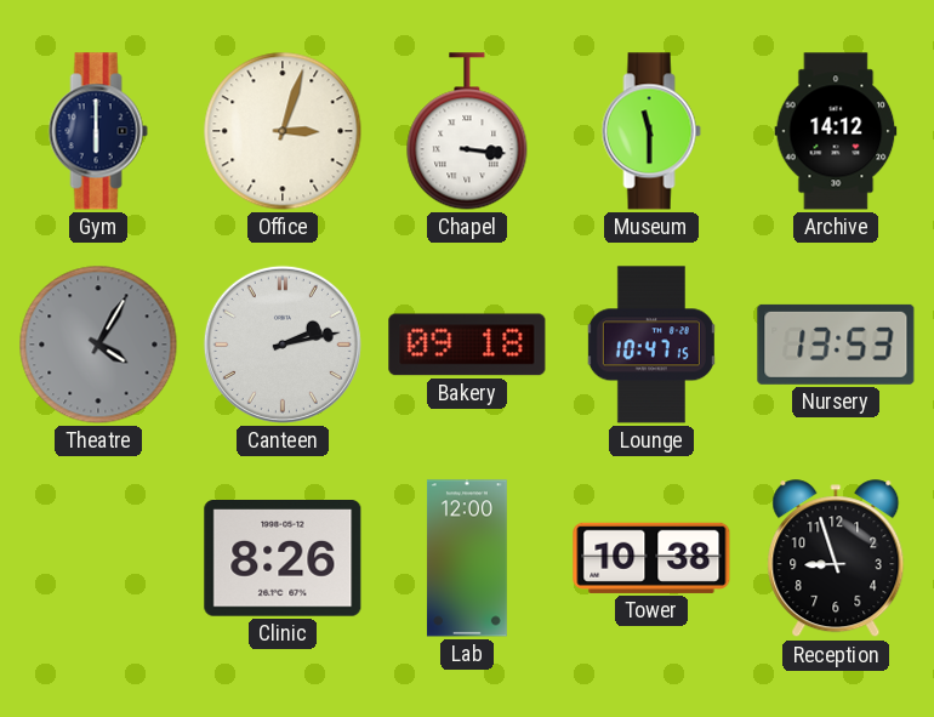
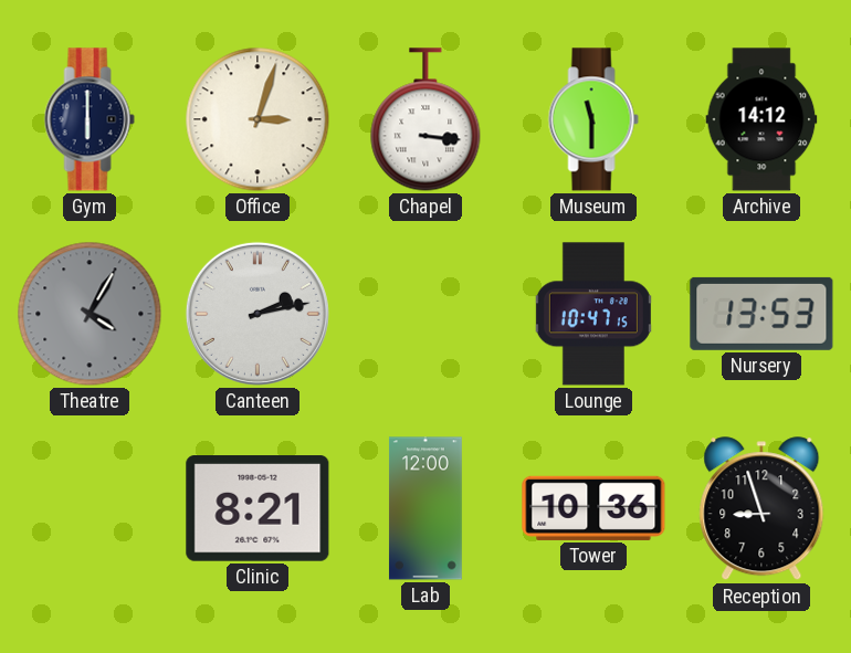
Bakery: 09:18 -> none (467, 345)
Clinic: 8:26 -> 8:21 (258, 509)
Tower: 10:38 -> 10:36 (593, 508)
